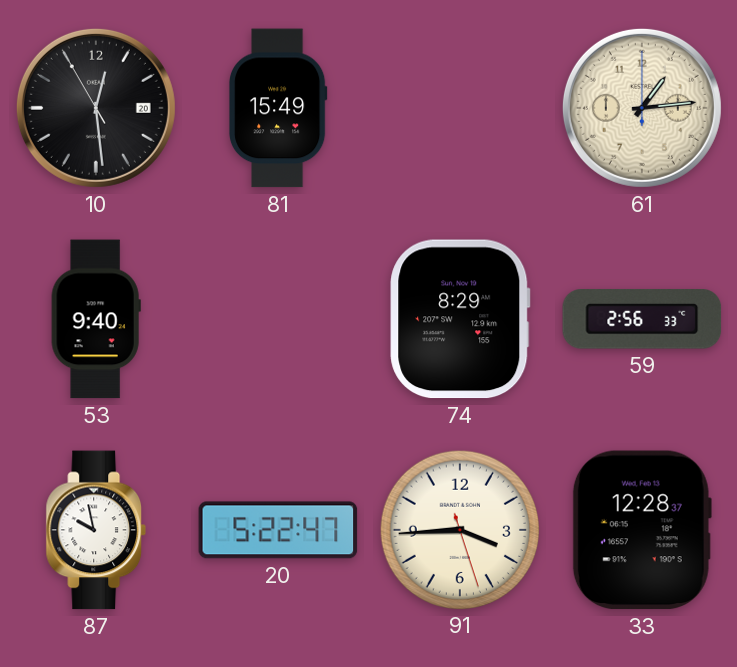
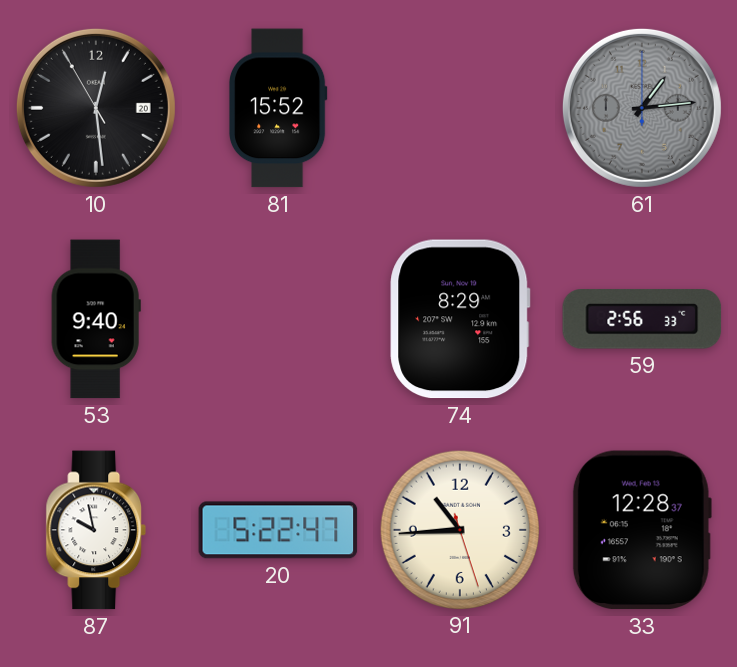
81: 15:49 -> 15:52 (278, 108)
61 dial: cream -> grey (642, 108)
91: 3:44 -> 10:44 (459, 529)
